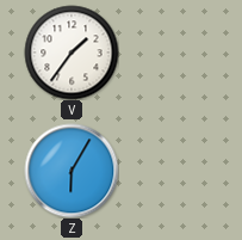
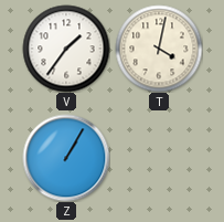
T: none -> 4:02 (159, 49)
Z: 6:05 -> 1:05 (66, 158)
